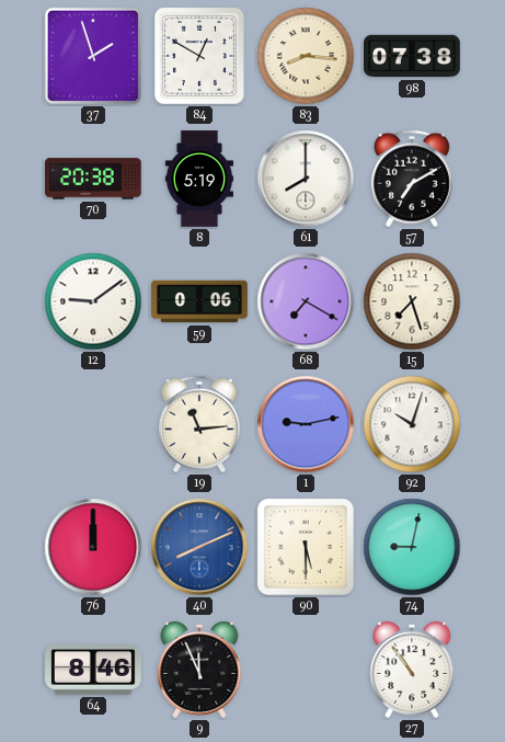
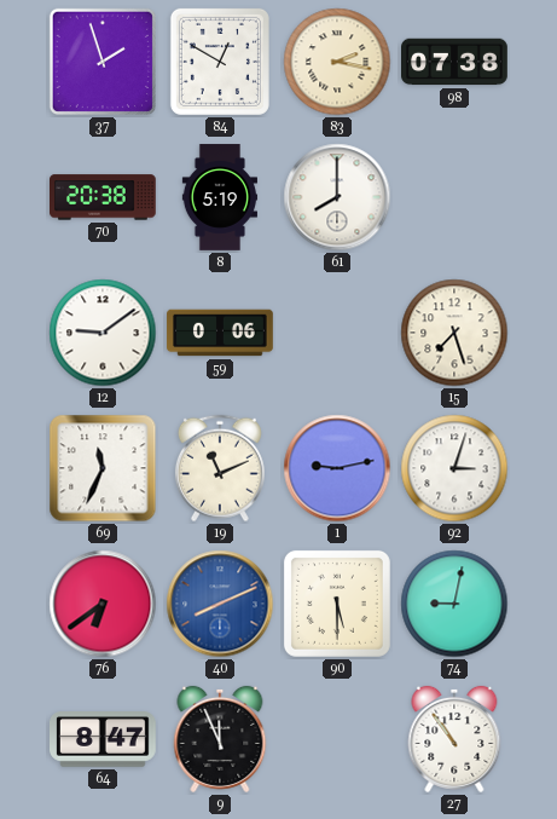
83: 8:16 -> 2:17 (337, 62)
57: 7:10 -> none (412, 179)
68: 7:20 -> none (306, 301)
69: none -> 11:34 (103, 468)
19: 11:14 -> 11:11 (220, 468)
92: 10:03 -> 3:03 (454, 468)
76: 12:00 -> 6:39 (103, 604)
64: 8:46 -> 8:47 (104, 740)
